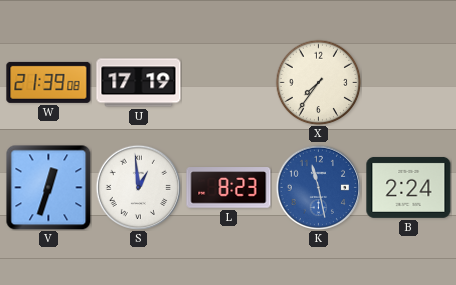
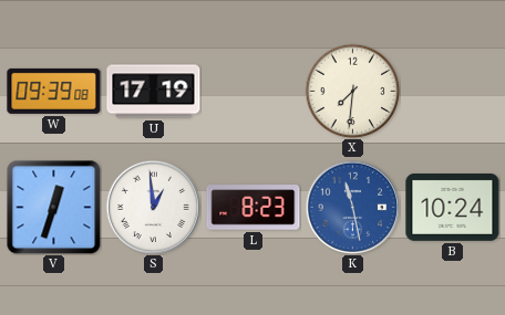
W: 21:39 -> 09:39 (54, 91)
X: 7:36 -> 7:31 (352, 91)
B: 2:24 -> 10:24 (453, 207)
